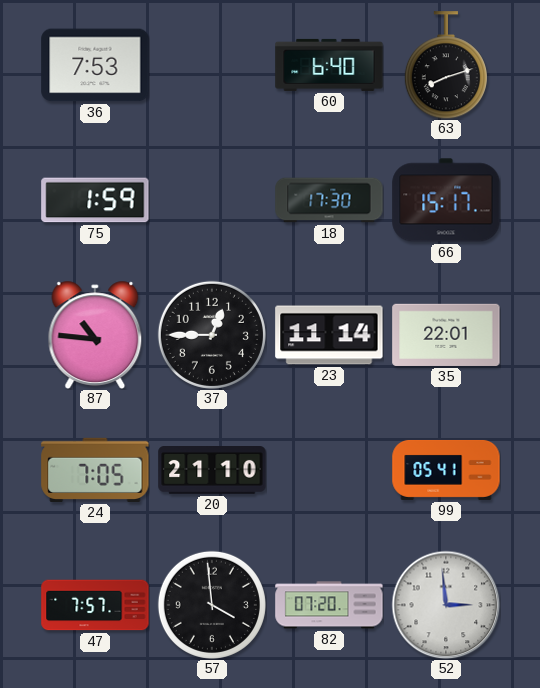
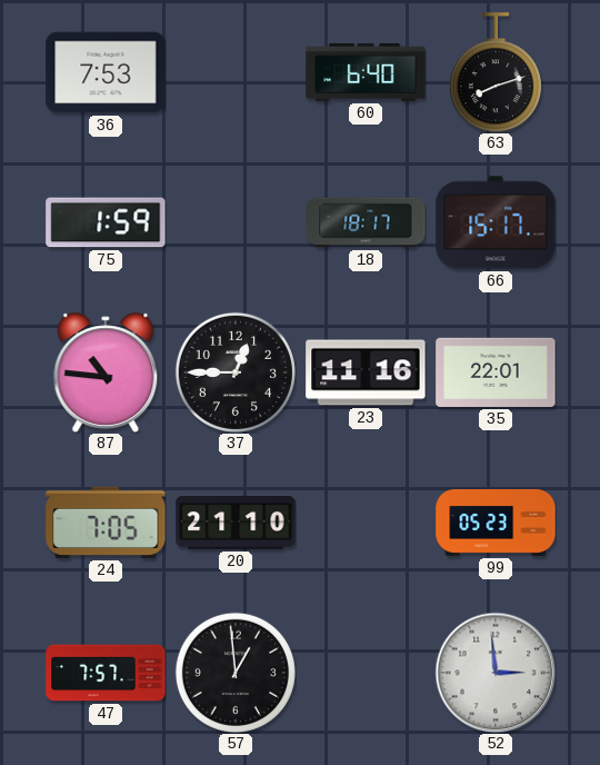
18: 17:30 -> 18:17 (366, 222)
23: 11:14 -> 11:16 (366, 372)
99: 05:41 -> 05:23 (496, 523)
57: 3:59 -> 12:59 (236, 673)
82: 07:20 -> none (329, 605)
